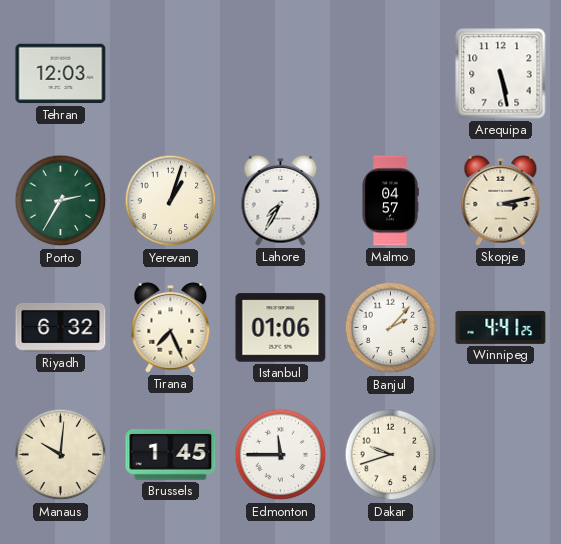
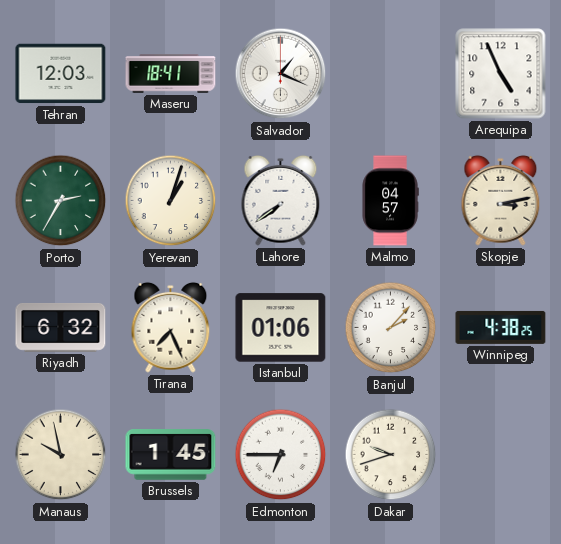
Maseru: none -> 18:41 (171, 74)
Salvador: none -> 1:19 (281, 74)
Arequipa: 5:28 -> 4:56 (501, 74)
Lahore: 7:35 -> 7:39 (281, 200)
Winnipeg: 4:41 -> 4:38 (501, 327)
Manaus: 10:01 -> 9:58 (61, 455)
Edmonton: 11:45 -> 6:45 (281, 455)
